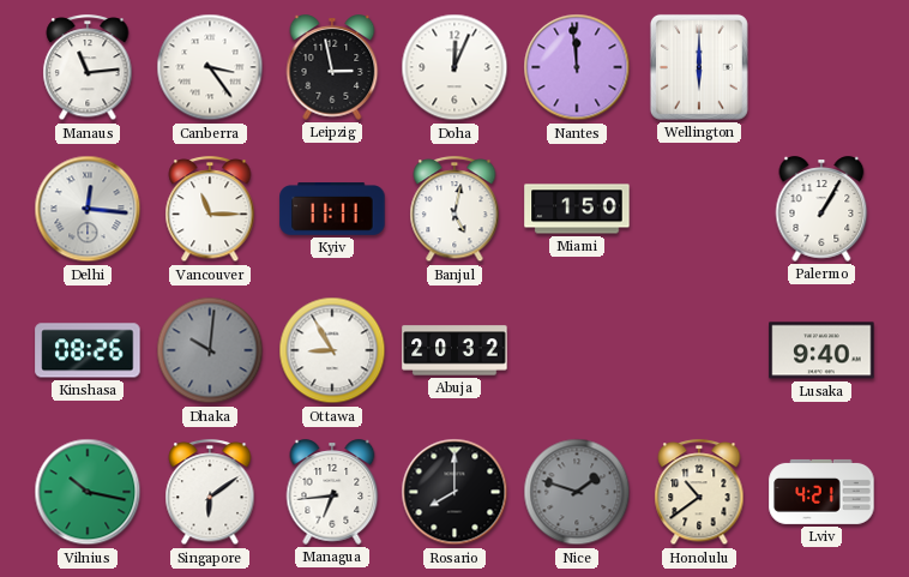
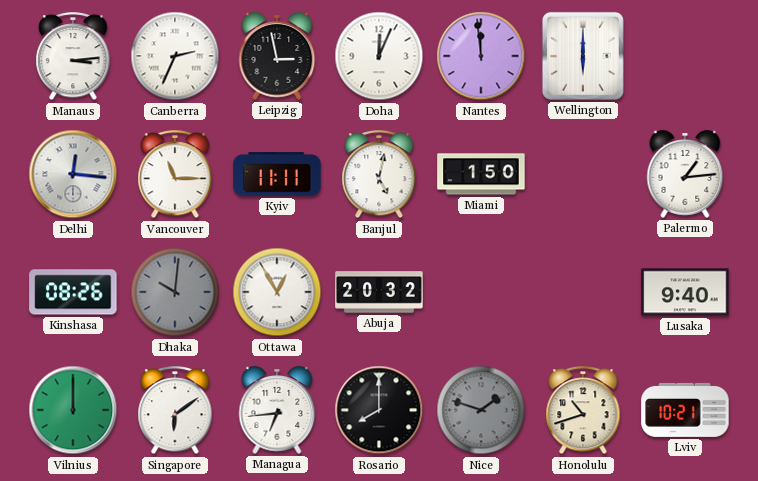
Manaus: 11:14 -> 3:14 (73, 57)
Canberra: 3:24 -> 2:34 (175, 56)
Palermo: 1:05 -> 1:14 (685, 174)
Ottawa: 8:55 -> 12:55 (277, 292)
Vilnius: 10:17 -> 12:00 (73, 410)
Honolulu: 10:39 -> 10:42 (583, 411)
Lviv: 4:21 -> 10:21 (685, 410)
